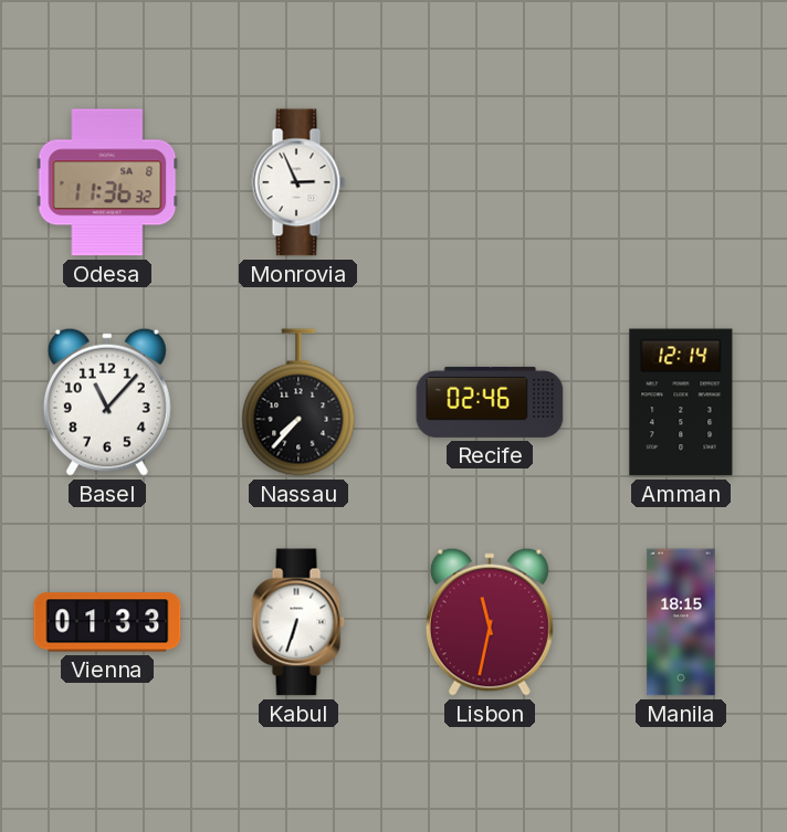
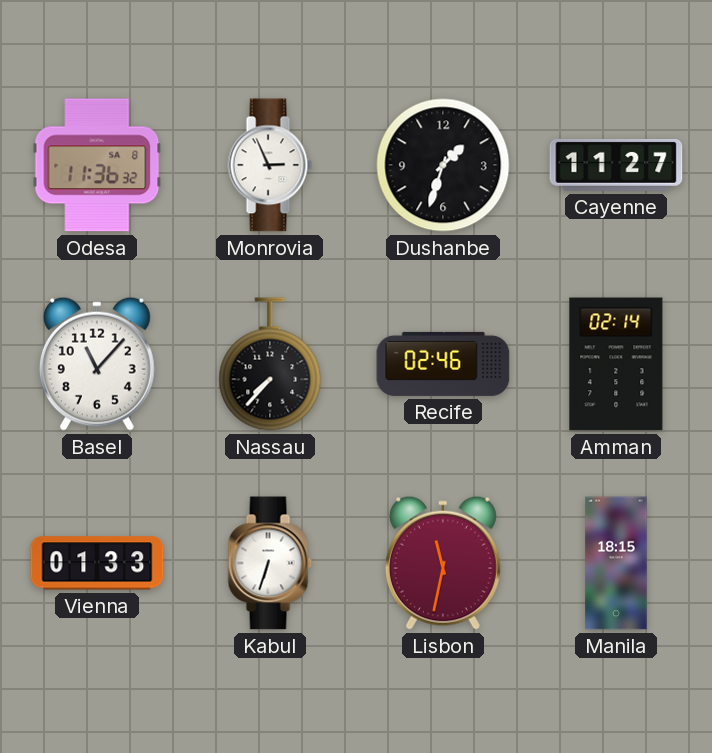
Dushanbe: none -> 1:33 (443, 165)
Cayenne: none -> 11:27 (616, 165)
Amman: 12:14 -> 02:14 (616, 364)
